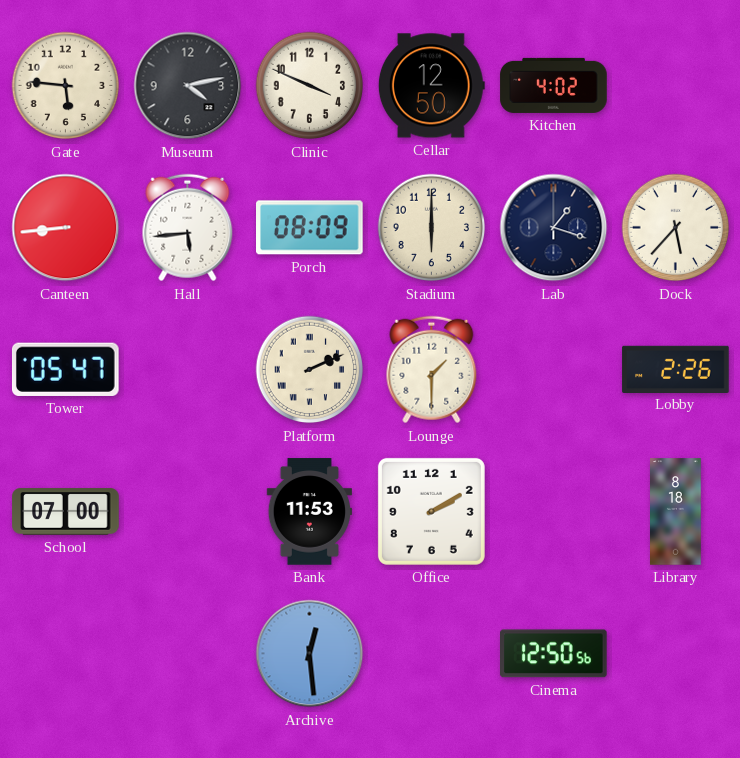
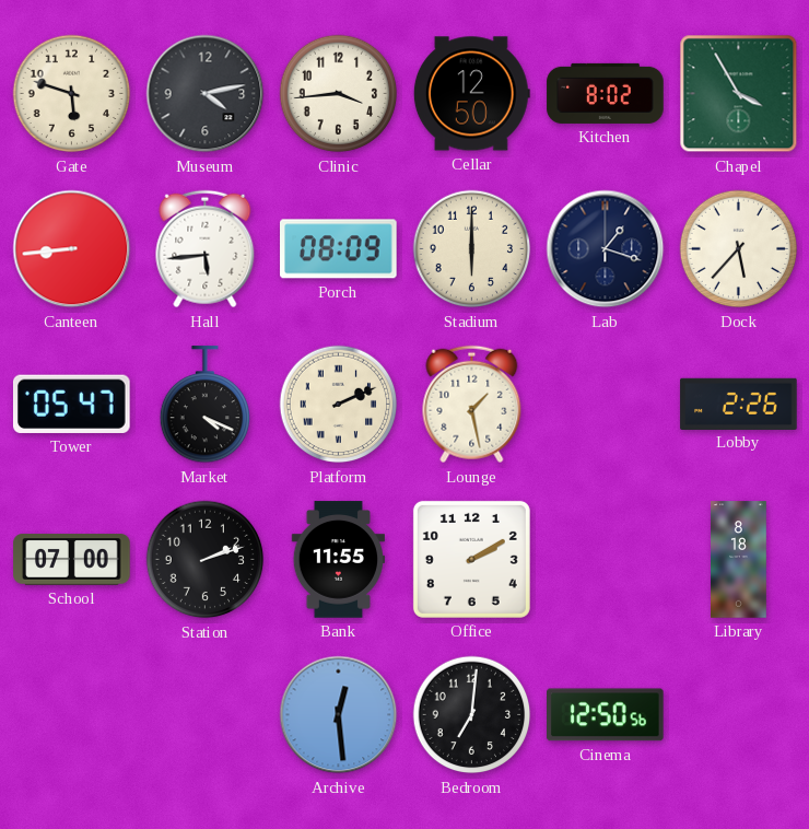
Gate: 5:46 -> 5:48 (72, 94)
Clinic: 3:49 -> 3:44 (339, 94)
Kitchen: 4:02 -> 8:02 (606, 93)
Chapel: none -> 3:55 (739, 94)
Market: none -> 4:19 (204, 405)
Lounge: 1:30 -> 1:28 (472, 405)
Station: none -> 2:12 (206, 560)
Bank: 11:53 -> 11:55 (339, 560)
Bedroom: none -> 7:01 (472, 715)
